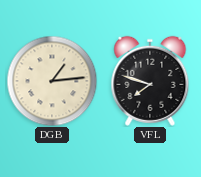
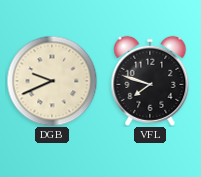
DGB: 1:14 -> 9:41 (52, 81)
